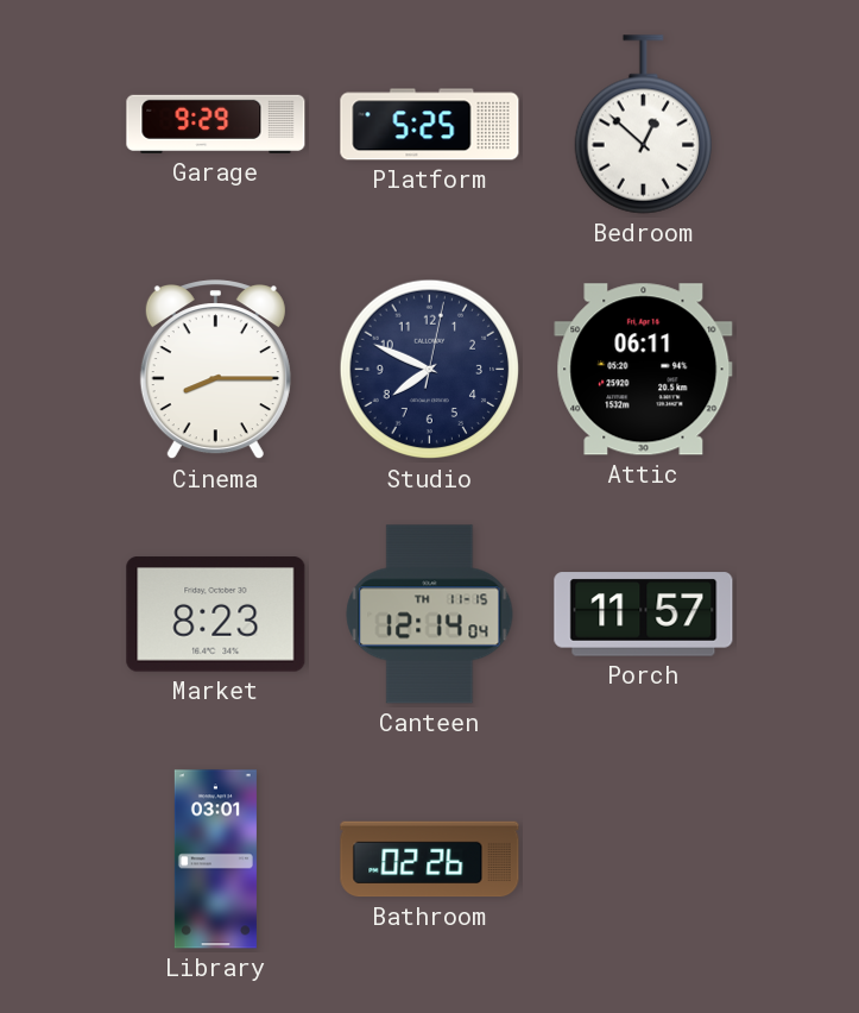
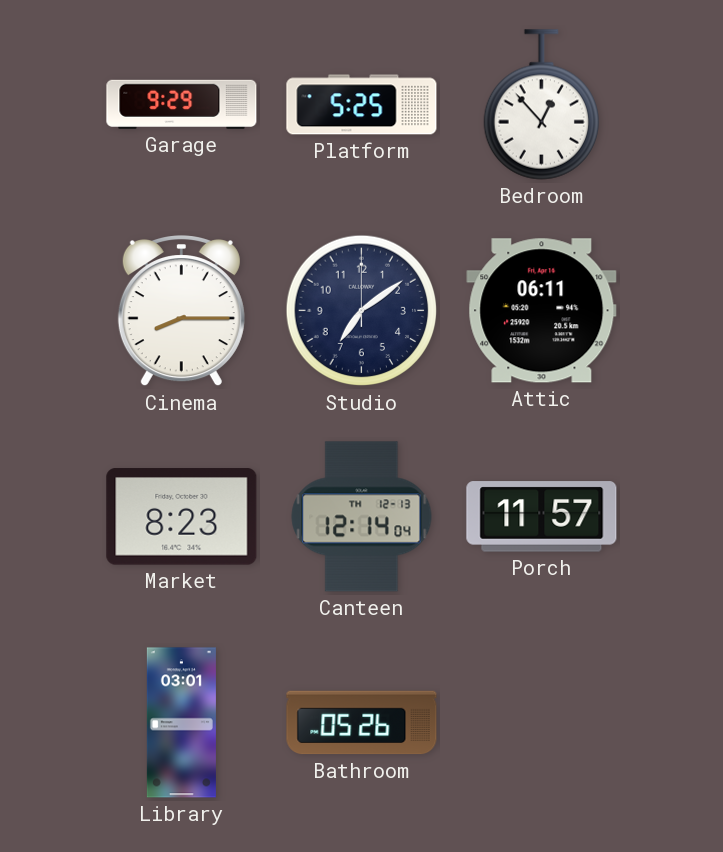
Bedroom: 12:52 -> 12:53 (541, 105)
Studio: 7:49 -> 7:09 (362, 311)
Canteen date: TH 11-15 -> TH 12-13 (362, 517)
Bathroom: 02:26 -> 05:26 (362, 723)
